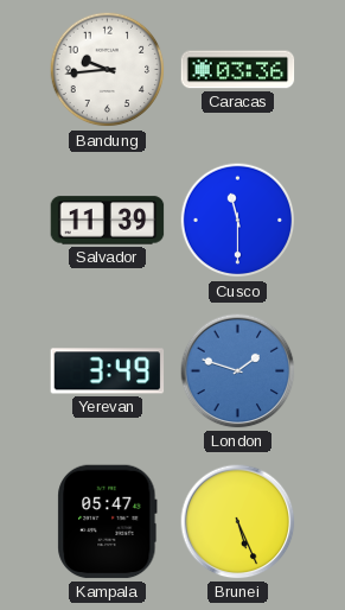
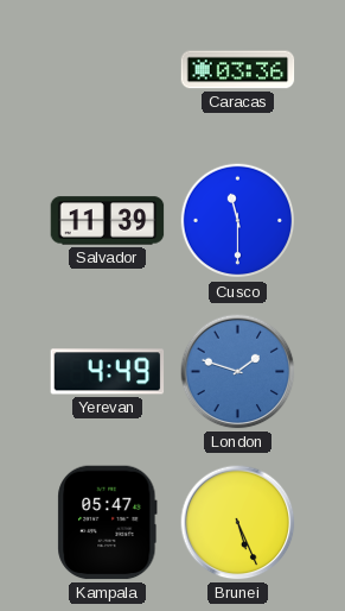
Bandung: 9:44 -> none (108, 70)
Yerevan: 3:49 -> 4:49 (108, 372)
